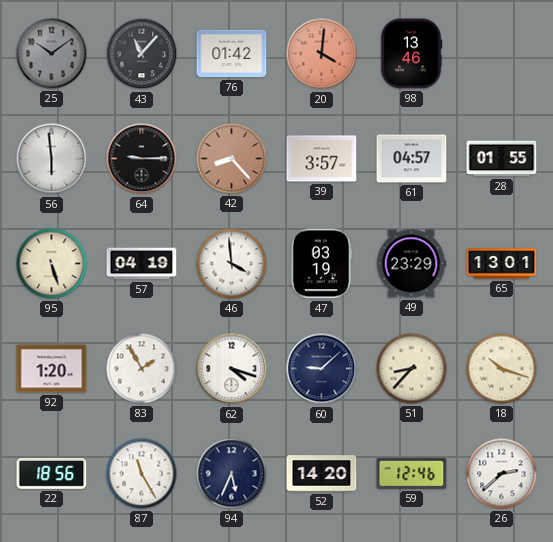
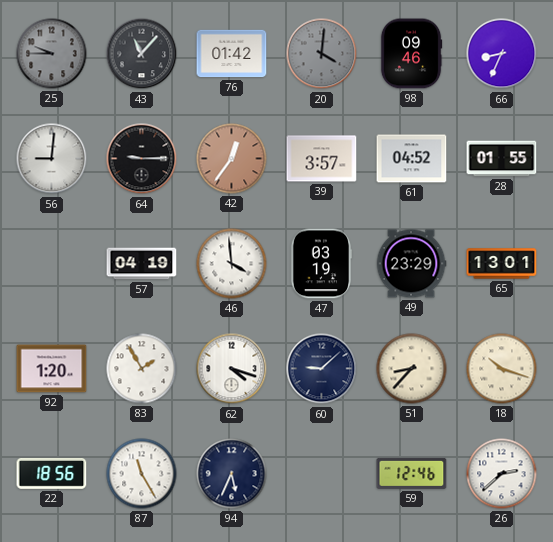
25: 10:09 -> 9:45 (52, 54)
20 dial: salmon -> grey (322, 54)
98: 13:46 -> 09:46 (411, 54)
66: none -> 8:34 (502, 54)
56: 5:59 -> 9:01 (52, 159)
42: 8:23 -> 12:36 (232, 159)
61: 04:57 -> 04:52 (412, 159)
95: 5:27 -> none (52, 264)
52: 14:20 -> none (322, 474)
